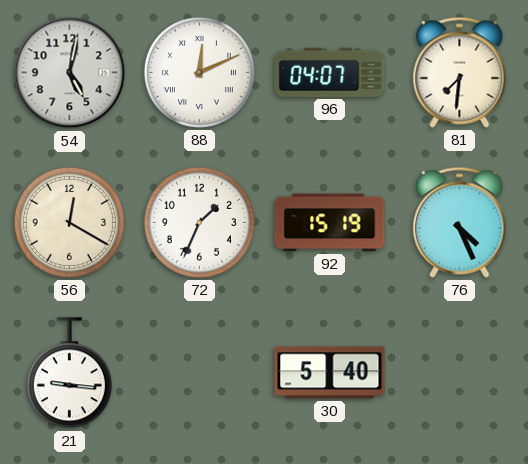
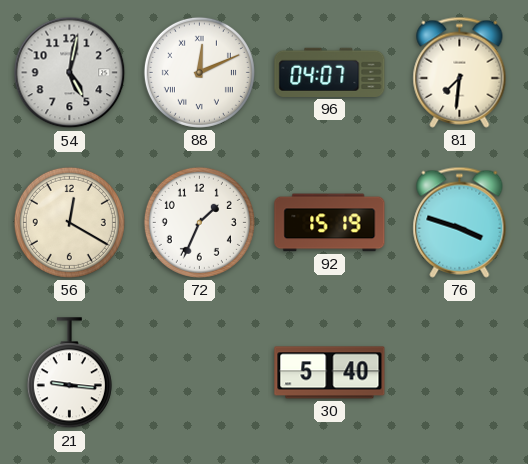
76: 4:26 -> 3:48 (460, 222)
